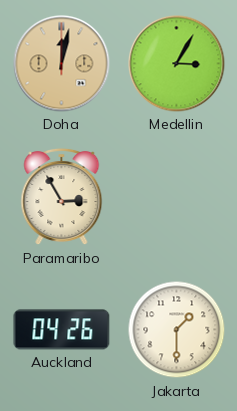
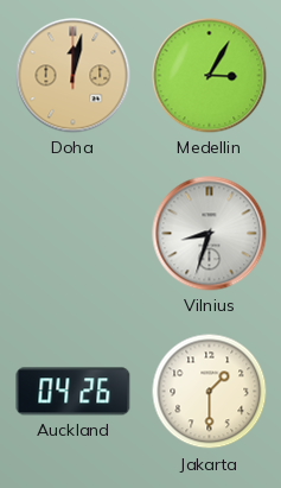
Paramaribo: 2:55 -> none (62, 197)
Vilnius: none -> 8:33 (210, 234)
